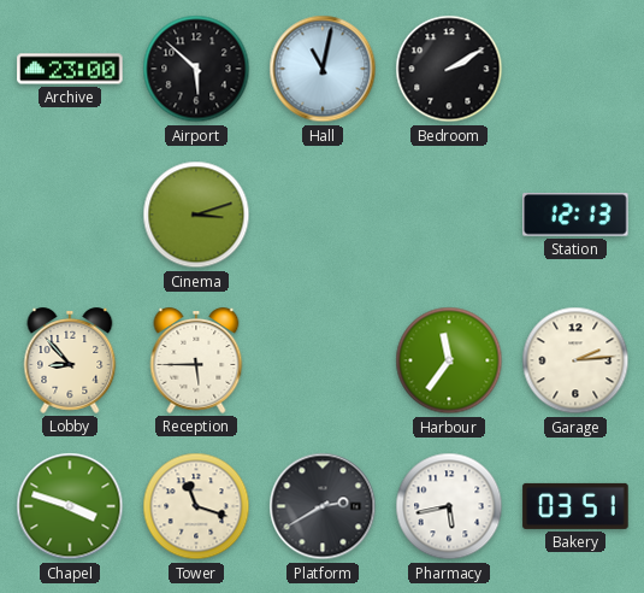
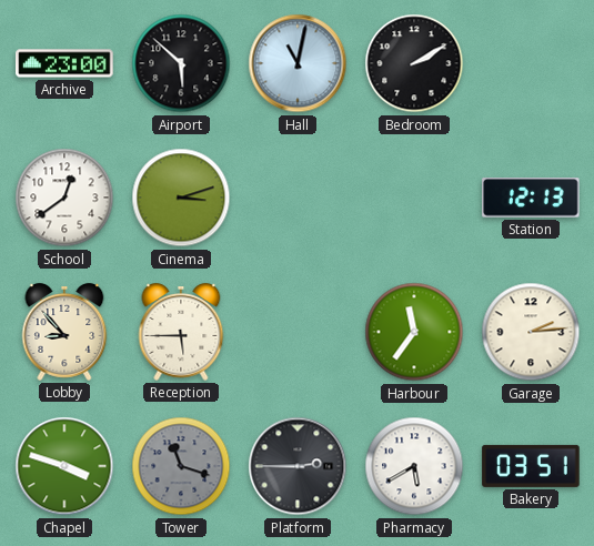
School: none -> 12:39 (64, 198)
Tower dial: cream -> grey (181, 466)
Platform: 2:40 -> 2:45 (298, 466)
Pharmacy: 5:43 -> 5:40 (414, 466)
